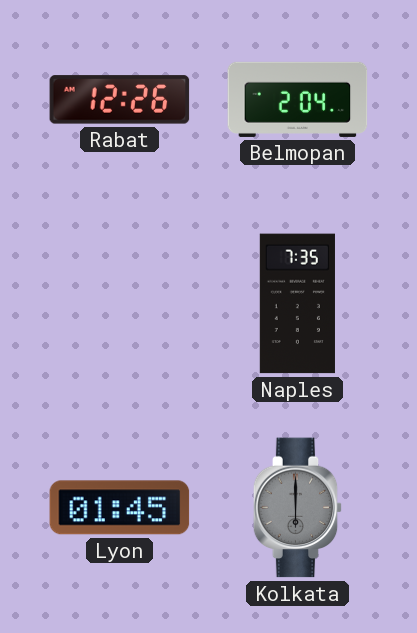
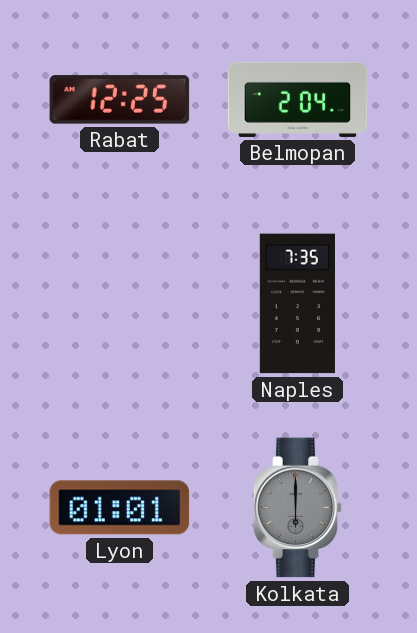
Rabat: 12:26 -> 12:25 (120, 100)
Lyon: 01:45 -> 01:01 (120, 508)
